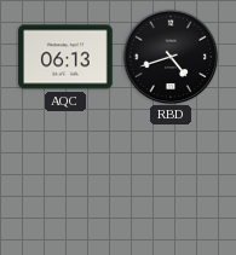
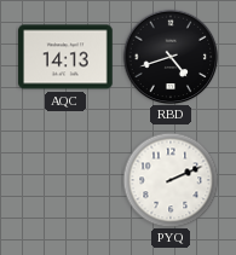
AQC: 06:13 -> 14:13 (65, 57)
PYQ: none -> 2:11 (171, 180)
